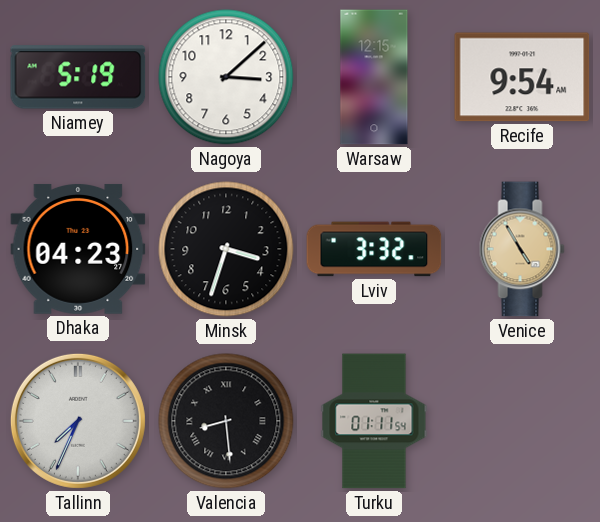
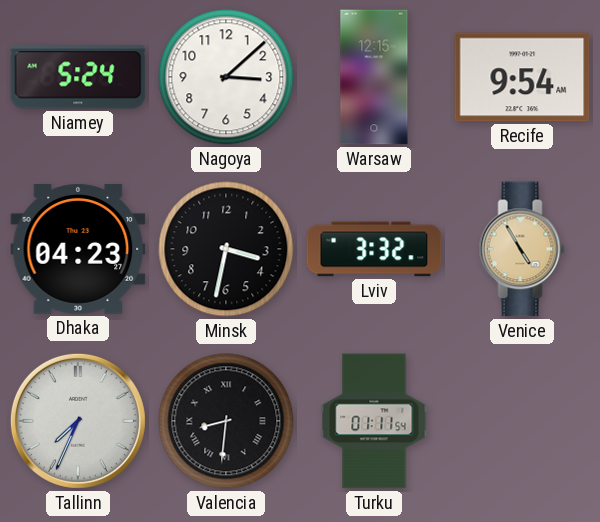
Niamey: 5:19 -> 5:24 (78, 77)
Minsk: 3:33 -> 3:32 (226, 249)
Valencia: 8:29 -> 8:31 (226, 421)
